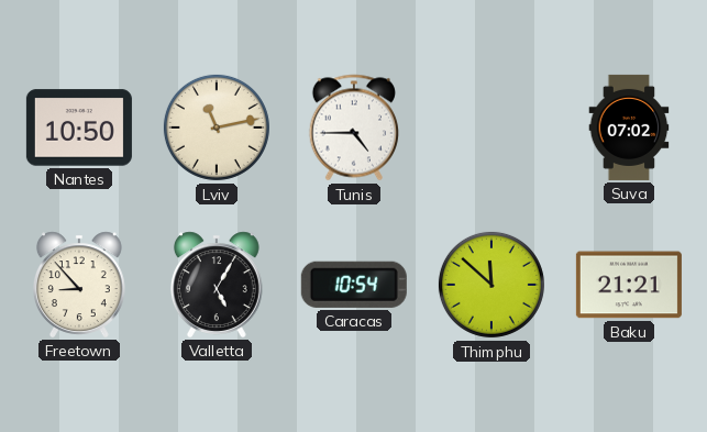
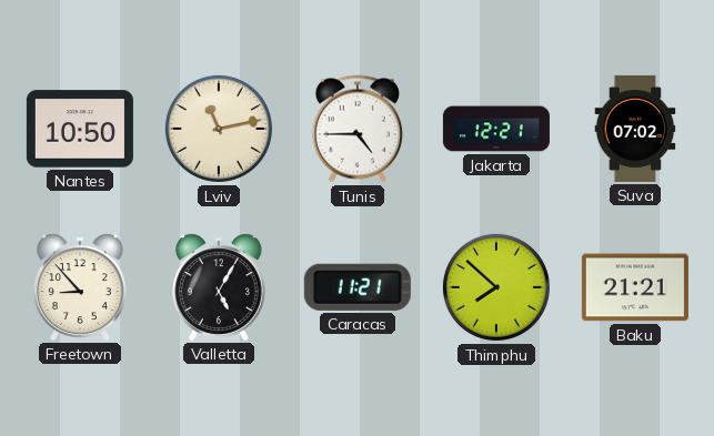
Jakarta: none -> 12:21 (496, 129)
Caracas: 10:54 -> 11:21 (358, 287)
Thimphu: 11:52 -> 7:52 (496, 287)
